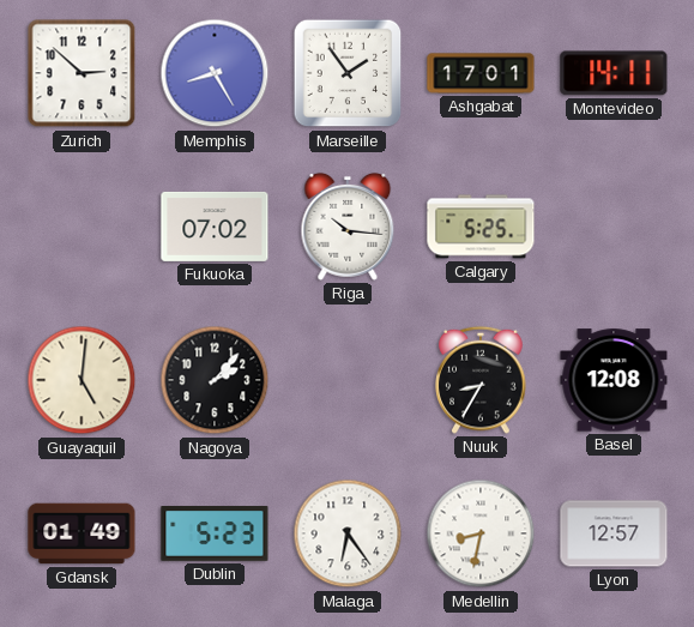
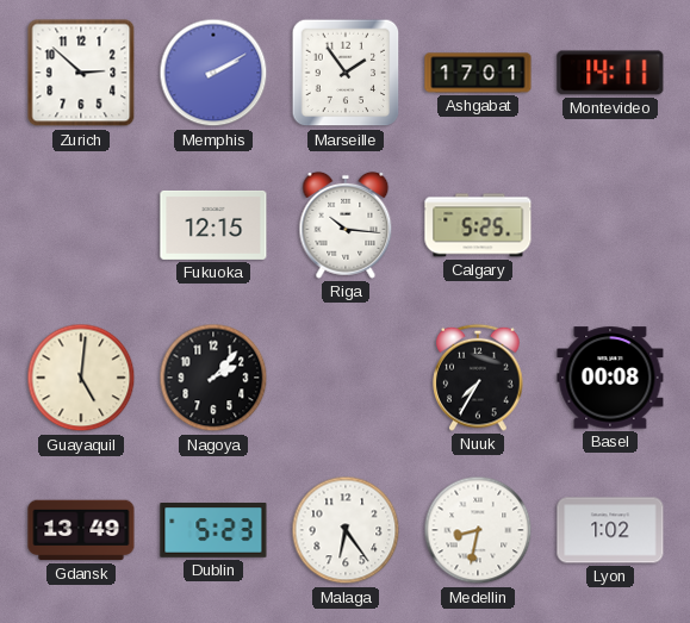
Memphis: 8:25 -> 2:10 (213, 73)
Fukuoka: 07:02 -> 12:15 (213, 225)
Nuuk: 8:35 -> 7:35 (478, 378)
Basel: 12:08 -> 00:08 (610, 378)
Gdansk: 01:49 -> 13:49 (81, 530)
Lyon: 12:57 -> 1:02 (610, 530)
